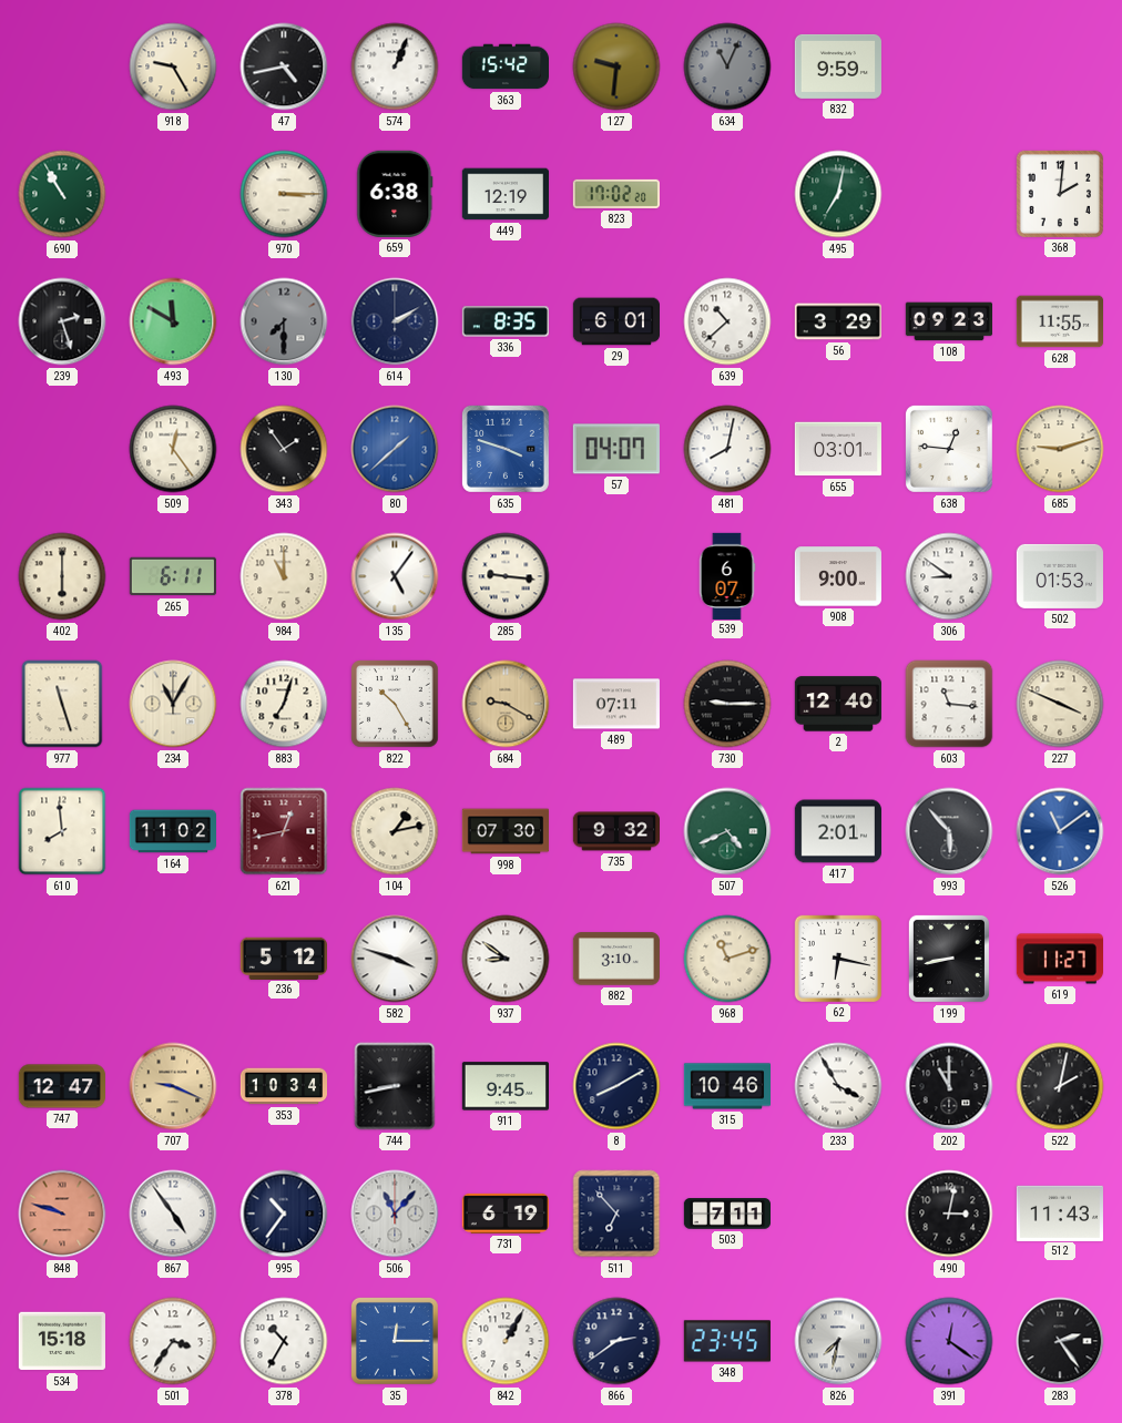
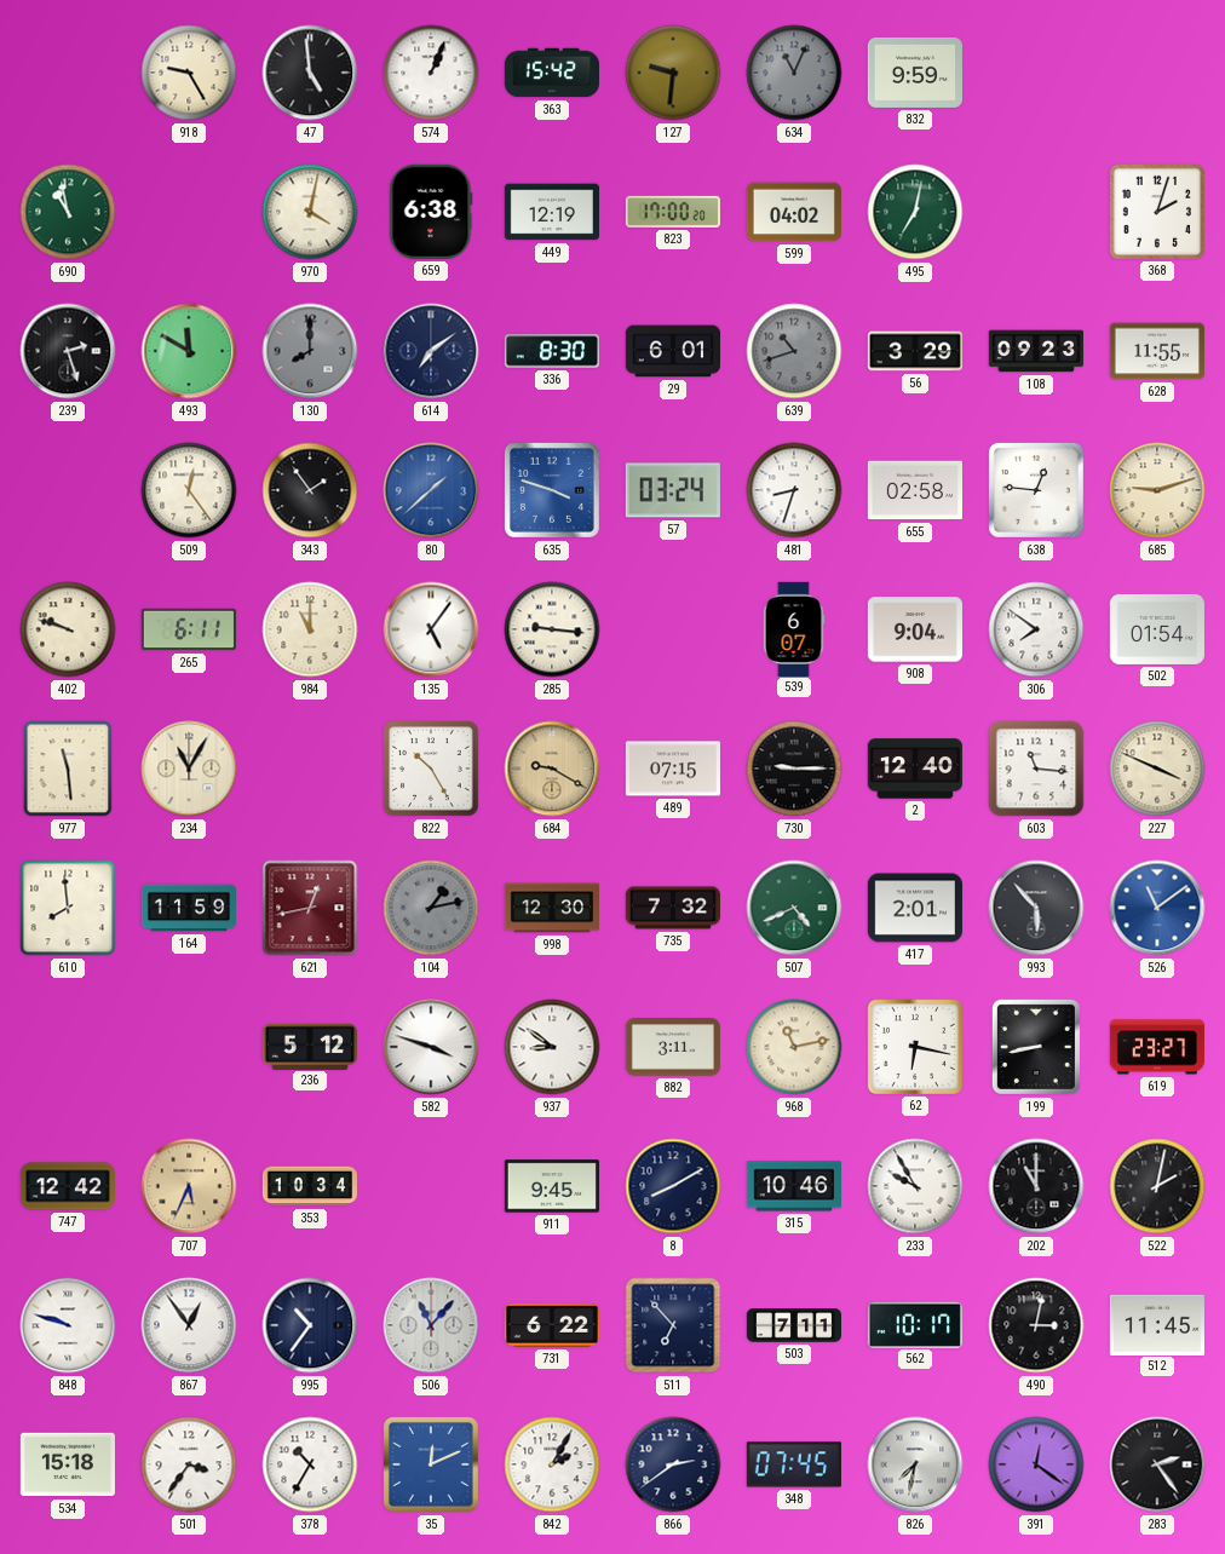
47: 4:43 -> 4:59 (310, 73)
690: 10:55 -> 10:58 (68, 212)
970: 3:15 -> 4:02 (310, 212)
823: 17:02 -> 17:00 (673, 212)
599: none -> 04:02 (793, 212)
368: 2:01 -> 2:03 (1157, 212)
130: 7:30 -> 8:00 (310, 351)
614: 2:10 -> 7:09 (431, 351)
336: 8:35 -> 8:30 (551, 351)
639: 10:38 -> 10:42 (794, 351)
639 dial: white -> grey (794, 351)
57: 04:07 -> 03:24 (673, 490)
481: 8:02 -> 8:33 (794, 490)
655: 03:01 -> 02:58 (915, 490)
402: 6:00 -> 9:48 (68, 629)
908: 9:00 -> 9:04 (914, 629)
306: 8:51 -> 7:51 (1036, 629)
502: 01:53 -> 01:54 (1156, 629)
977: 11:27 -> 11:29 (68, 769)
883: 7:03 -> none (284, 704)
489: 07:11 -> 07:15 (673, 769)
164: 11:02 -> 11:59 (188, 908)
104 dial: cream -> grey (431, 908)
998: 07:30 -> 12:30 (551, 908)
735: 9:32 -> 7:32 (672, 908)
882: 3:10 -> 3:11 (672, 1047)
968: 11:12 -> 11:13 (794, 1047)
619: 11:27 -> 23:27 (1156, 1047)
747: 12:47 -> 12:42 (67, 1186)
707: 9:19 -> 5:34 (189, 1186)
744: 8:43 -> none (395, 1086)
233: 3:55 -> 9:55 (915, 1186)
848 dial: salmon -> white (68, 1325)
867: 4:54 -> 12:54 (189, 1325)
731: 6:19 -> 6:22 (552, 1325)
562: none -> 10:17 (915, 1324)
512: 11:43 -> 11:45 (1157, 1324)
35: 12:15 -> 12:11 (431, 1464)
842: 1:05 -> 2:05 (552, 1464)
348: 23:45 -> 07:45 (794, 1464)
